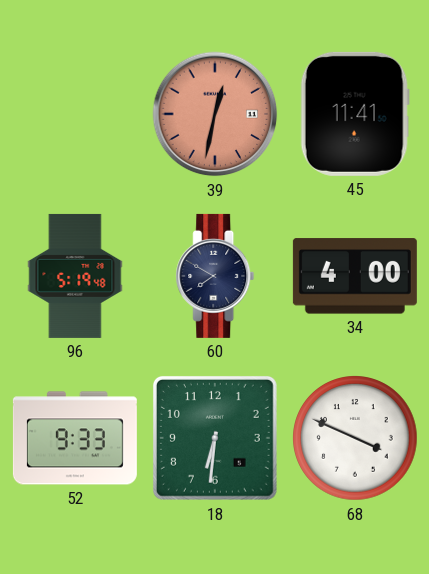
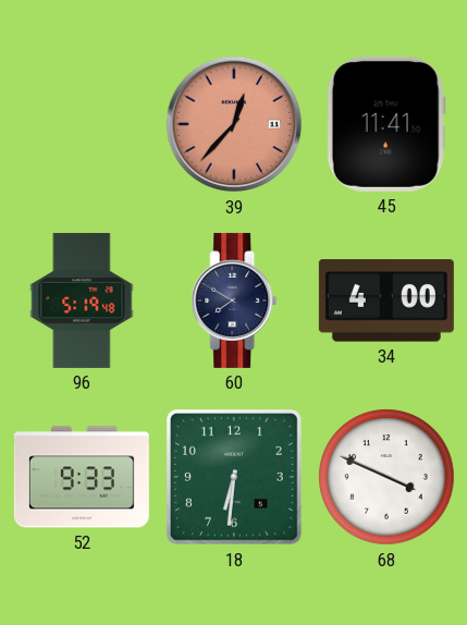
39: 12:32 -> 12:37 (234, 124)
